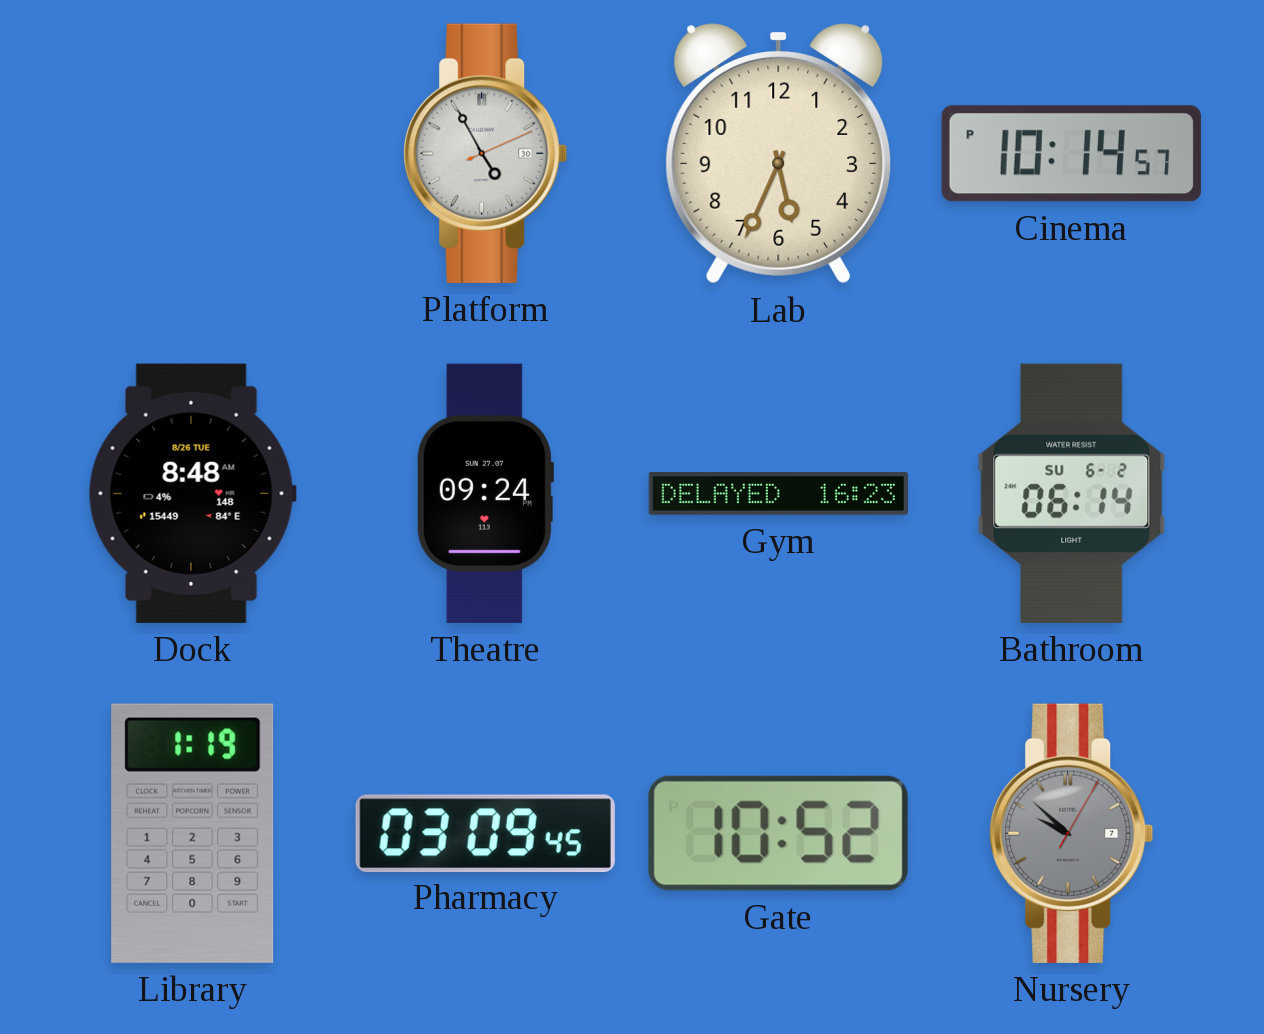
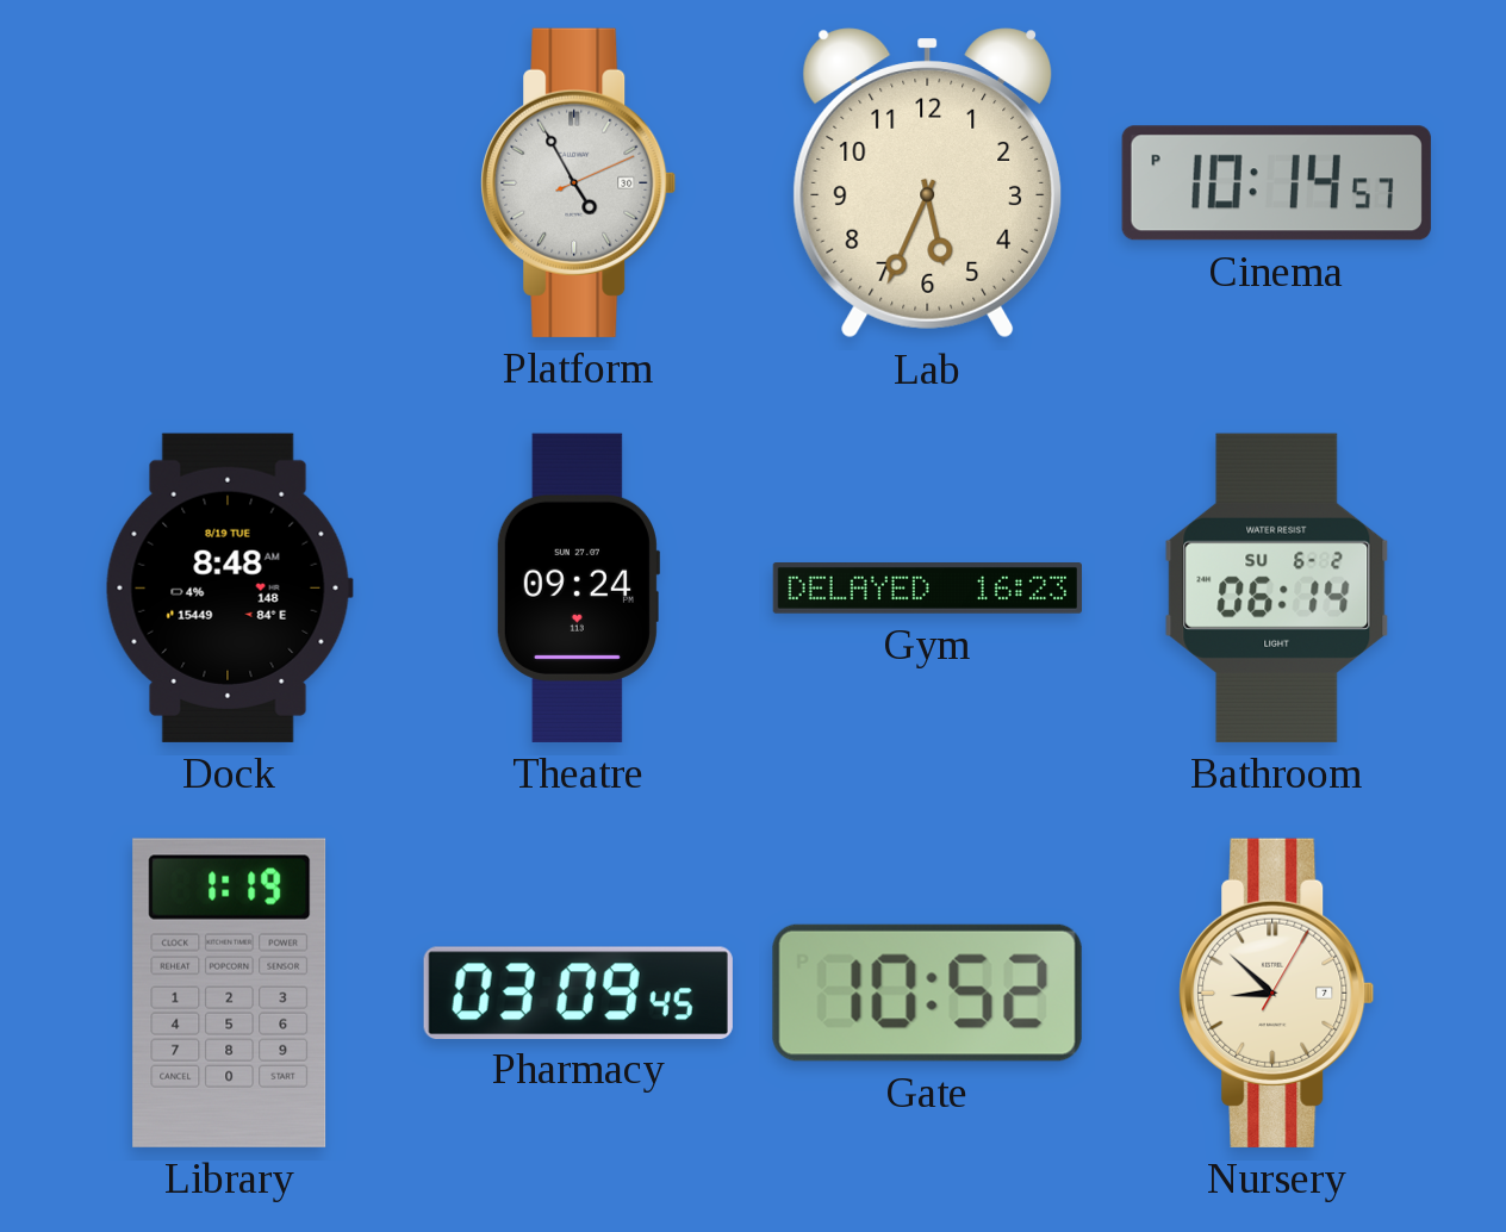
Dock date: 8/26 TUE -> 8/19 TUE (229, 587)
Nursery: 9:52 -> 8:52 (1277, 993)
Nursery dial: grey -> cream (1277, 993)
